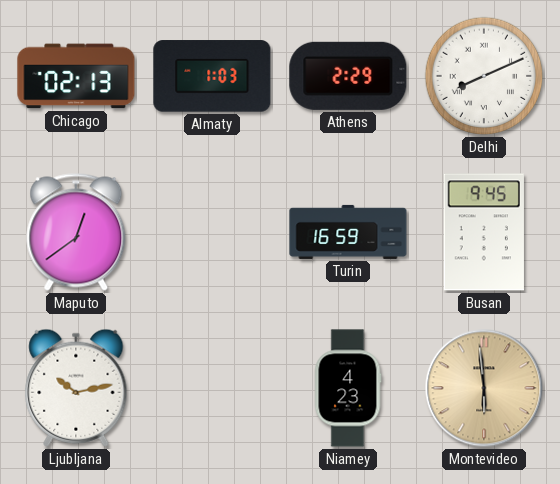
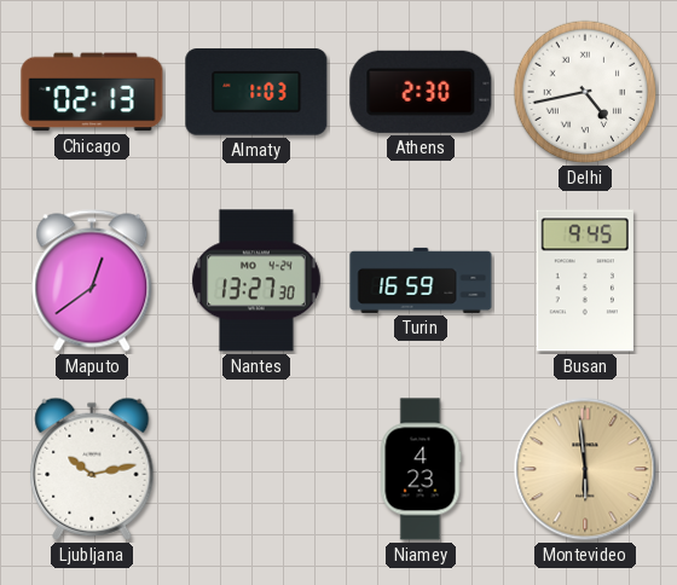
Athens: 2:29 -> 2:30 (421, 92)
Delhi: 8:11 -> 4:43 (585, 92)
Nantes: none -> 13:27 (256, 280)
